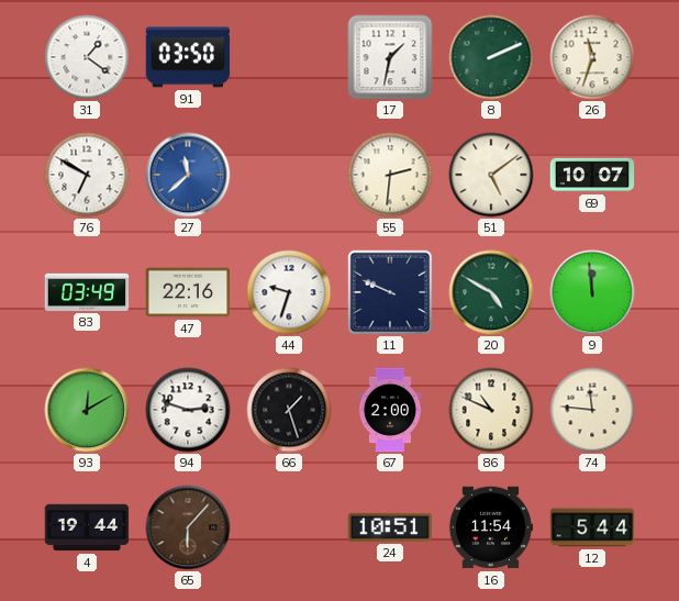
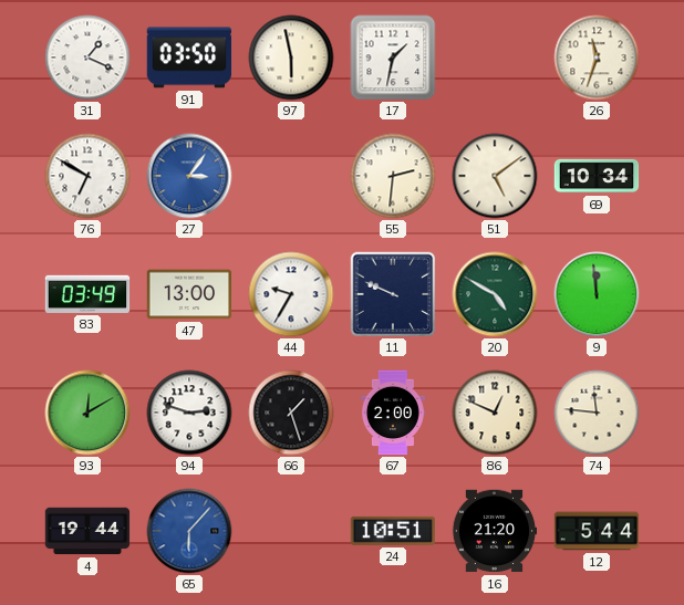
31: 1:21 -> 1:19 (87, 58)
97: none -> 5:58 (291, 58)
8: 2:11 -> none (491, 57)
27: 11:38 -> 3:06 (189, 176)
69: 10:07 -> 10:34 (597, 176)
47: 22:16 -> 13:00 (189, 294)
44: 9:33 -> 9:35 (291, 294)
86: 10:49 -> 12:49 (495, 413)
65 dial: brown -> blue (189, 531)
16: 11:54 -> 21:20 (495, 531)
